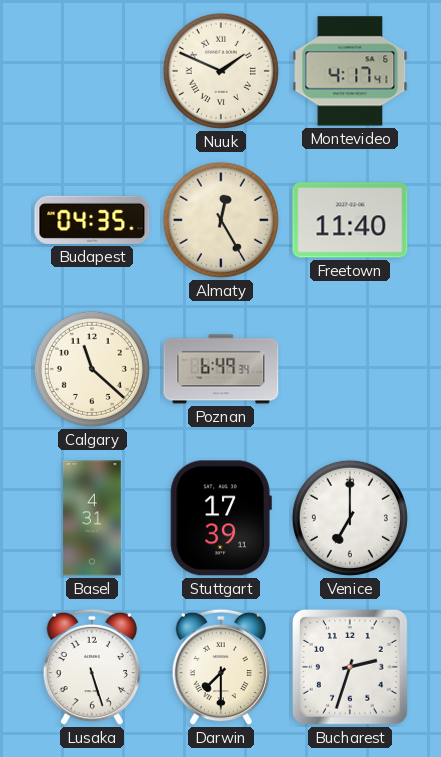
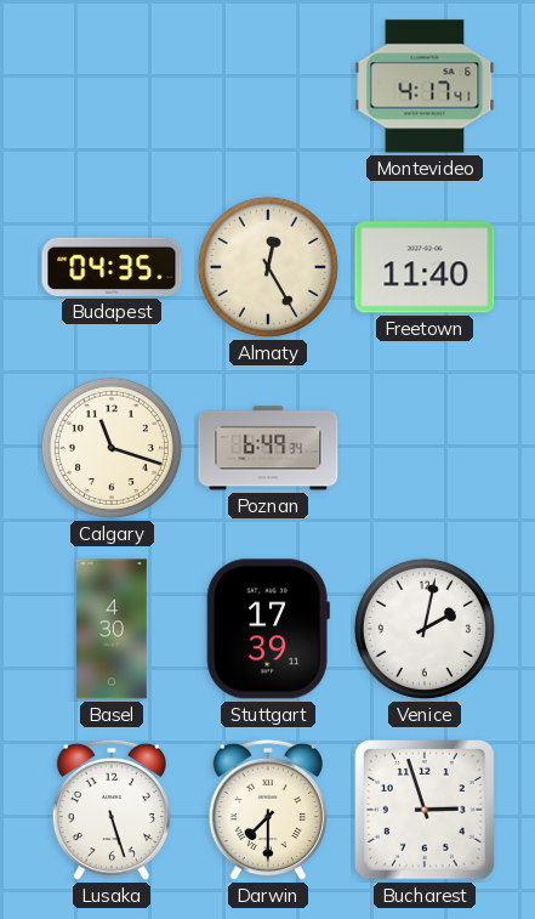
Nuuk: 1:49 -> none (221, 71)
Calgary: 11:22 -> 11:18 (112, 448)
Basel: 4:31 -> 4:30 (113, 629)
Venice: 7:00 -> 2:02 (425, 629)
Bucharest: 2:33 -> 2:57 (426, 811)
